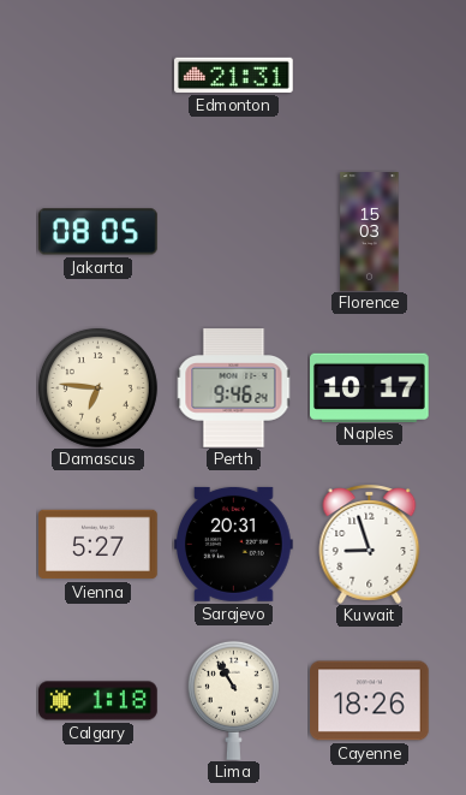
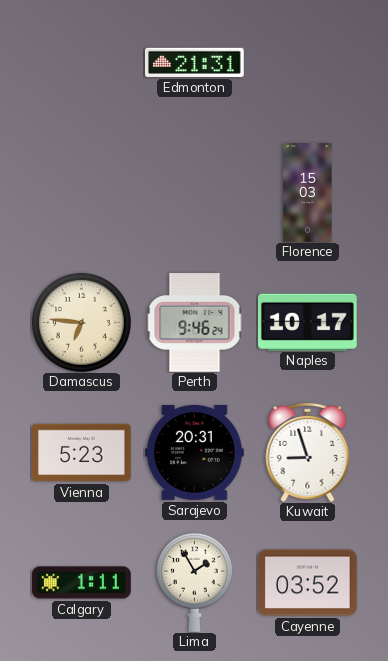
Jakarta: 08:05 -> none (98, 232)
Vienna: 5:27 -> 5:23 (82, 453)
Calgary: 1:18 -> 1:11 (82, 583)
Lima: 10:55 -> 1:55 (194, 582)
Cayenne: 18:26 -> 03:52 (308, 583)
